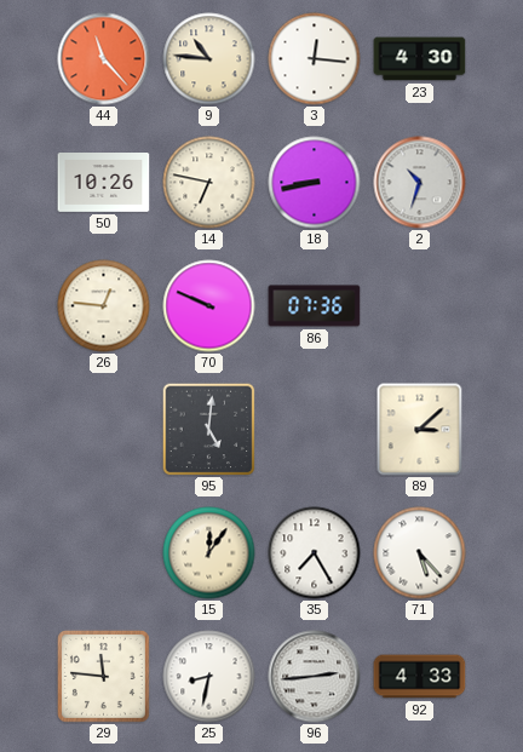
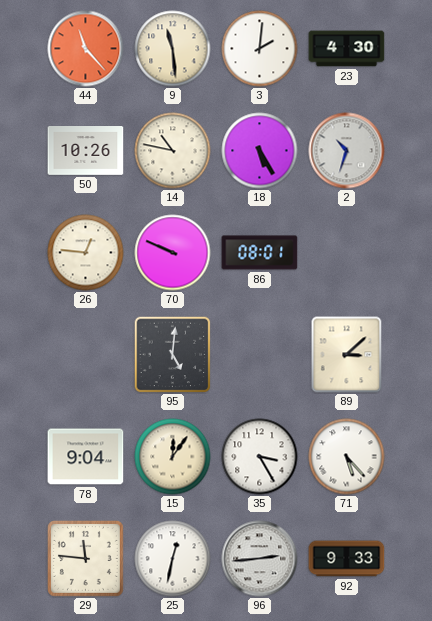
9: 10:46 -> 11:29 (173, 49)
3: 12:16 -> 2:01 (260, 49)
14: 6:47 -> 10:47 (173, 151)
18: 8:43 -> 5:25 (260, 151)
86: 07:36 -> 08:01 (260, 253)
78: none -> 9:04 (86, 457)
35: 7:25 -> 3:25 (260, 457)
25: 8:32 -> 12:32 (173, 559)
92: 4:33 -> 9:33 (347, 559)
